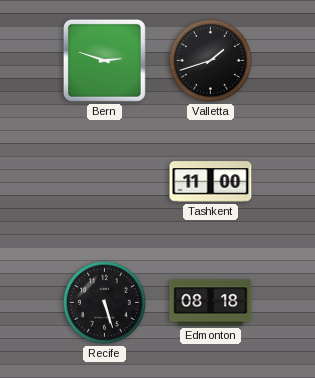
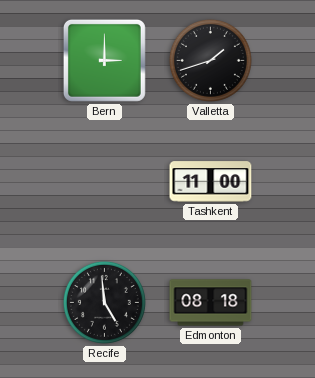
Bern: 2:48 -> 3:00 (104, 60)
Recife: 5:27 -> 4:59 (104, 302)
